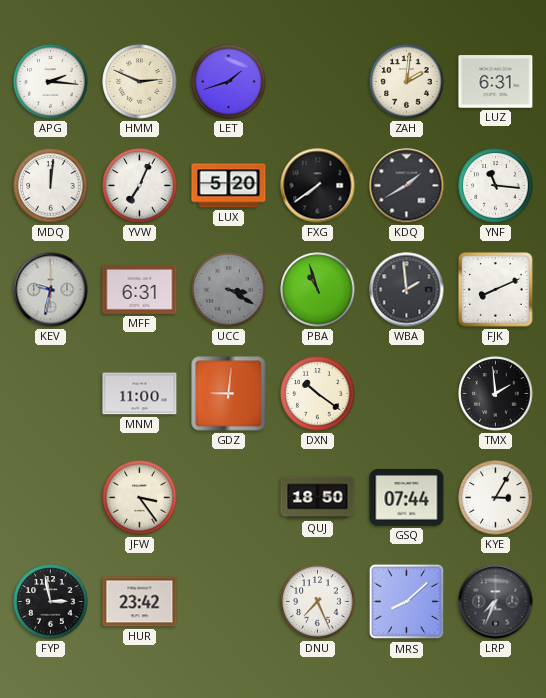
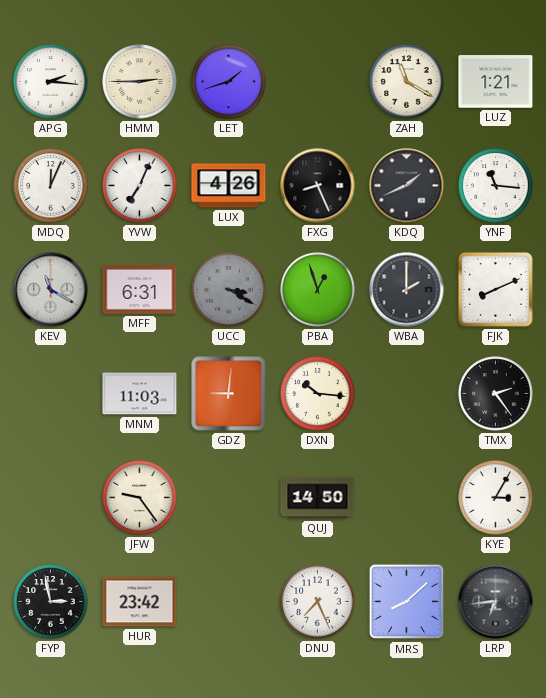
HMM: 2:49 -> 2:45 (140, 82)
ZAH: 2:01 -> 11:20 (407, 82)
LUZ: 6:31 -> 1:21 (496, 82)
MDQ: 12:01 -> 12:04 (51, 186)
LUX: 5:20 -> 4:26 (229, 186)
FXG: 7:39 -> 8:26 (318, 186)
KDQ: 1:40 -> 1:41 (407, 186)
KEV: 9:32 -> 11:20 (51, 290)
PBA: 10:57 -> 12:57 (318, 290)
WBA: 1:59 -> 2:00 (407, 290)
MNM: 11:00 -> 11:03 (140, 394)
DXN: 10:21 -> 10:16 (318, 394)
TMX: 1:59 -> 2:24 (496, 394)
JFW: 3:24 -> 9:24 (140, 498)
QUJ: 18:50 -> 14:50 (318, 498)
GSQ: 07:44 -> none (407, 498)
LRP: 7:34 -> 6:44 (496, 602)
